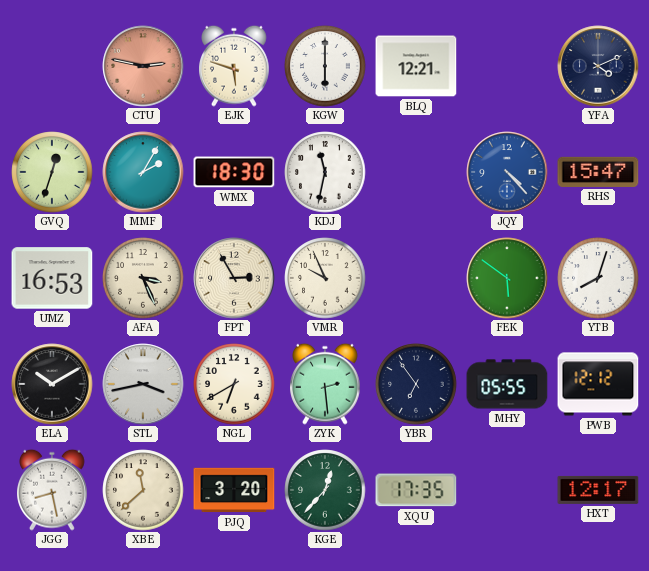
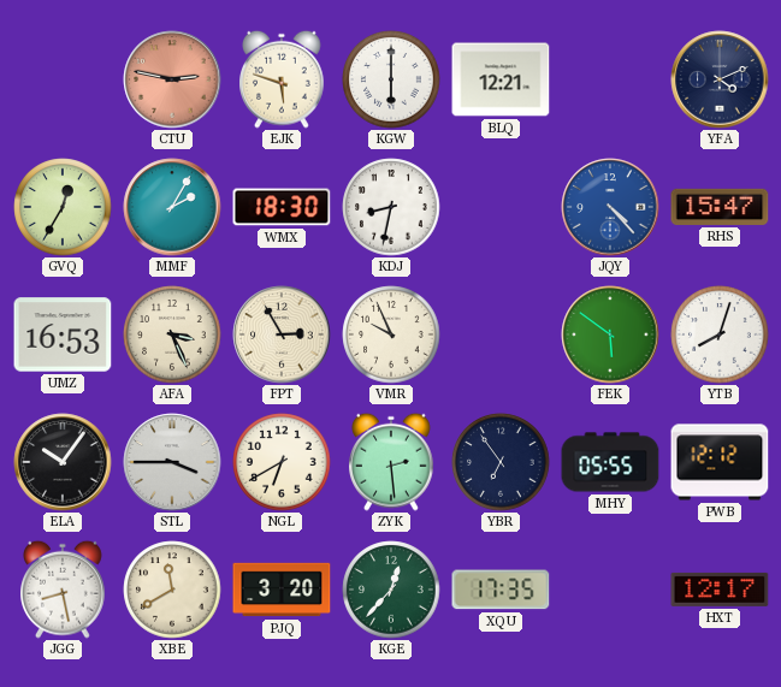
GVQ: 12:33 -> 12:35 (63, 207)
KDJ: 11:32 -> 8:32 (391, 207)
ELA: 10:10 -> 10:06 (63, 462)
STL: 3:43 -> 3:45 (172, 462)
XBE: 11:38 -> 11:40 (172, 590)
